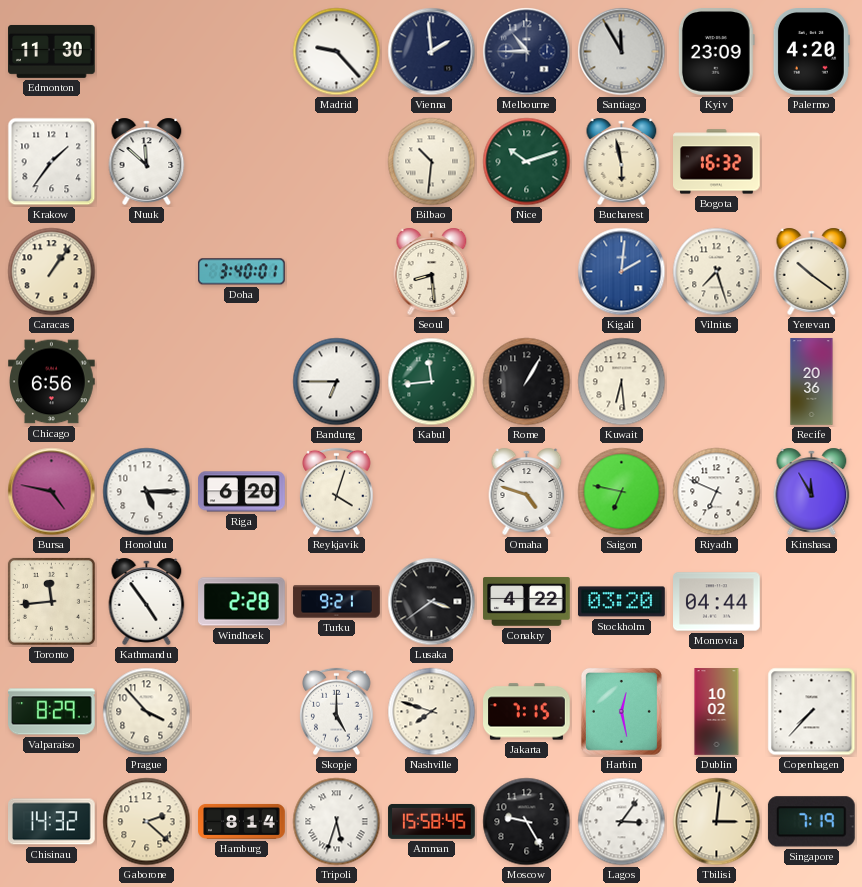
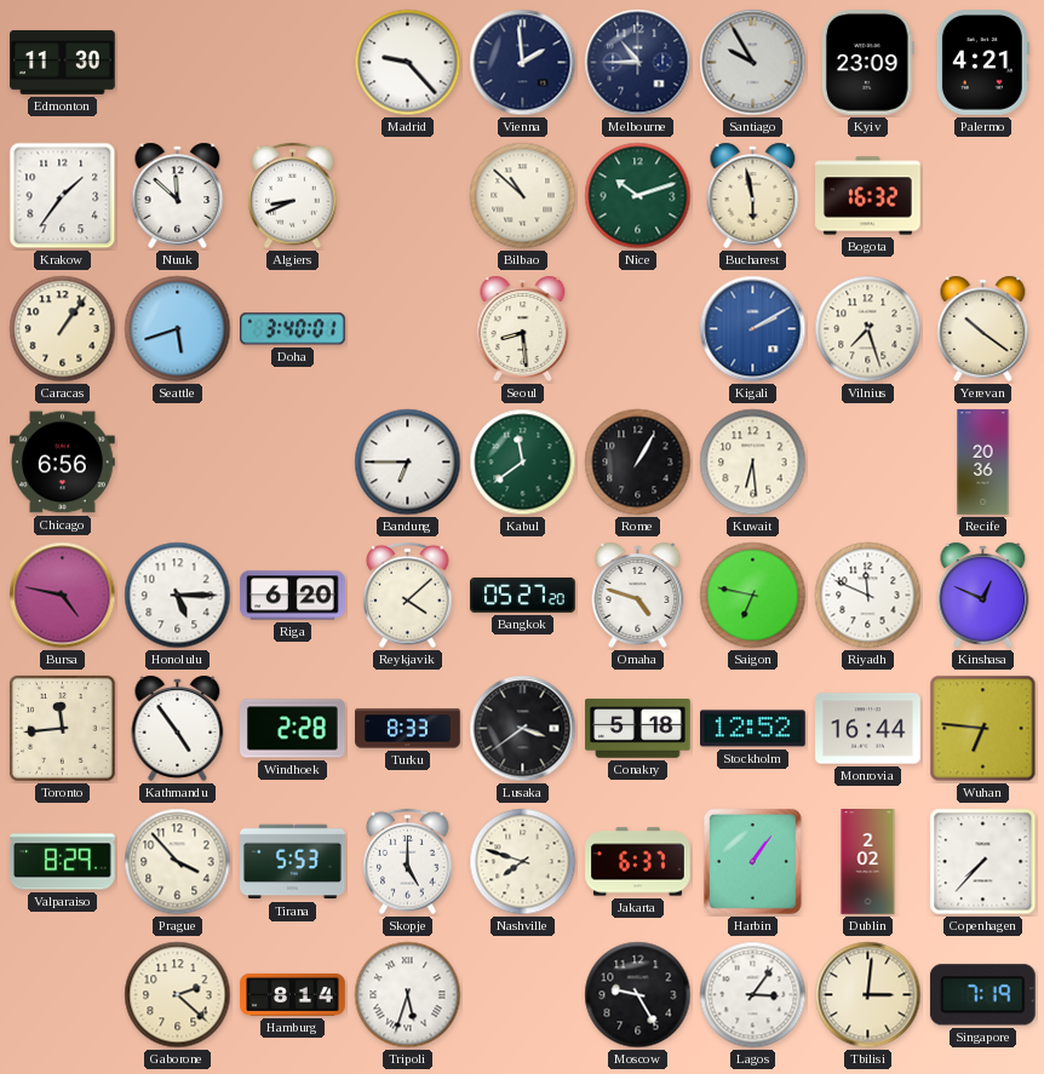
Santiago: 11:55 -> 9:55 (753, 63)
Palermo: 4:20 -> 4:21 (982, 63)
Algiers: none -> 8:41 (293, 196)
Bilbao: 10:31 -> 10:52 (523, 196)
Seattle: none -> 5:42 (178, 329)
Kigali: 2:01 -> 2:10 (753, 329)
Kabul: 11:44 -> 11:39 (523, 463)
Reykjavik: 4:03 -> 4:08 (408, 596)
Bangkok: none -> 05:27 (523, 595)
Riyadh: 6:49 -> 11:49 (868, 596)
Kinshasa: 11:55 -> 12:49 (983, 595)
Turku: 9:21 -> 8:33 (408, 729)
Conakry: 4:22 -> 5:18 (638, 729)
Stockholm: 03:20 -> 12:52 (753, 729)
Monrovia: 04:44 -> 16:44 (868, 729)
Wuhan: none -> 6:46 (983, 729)
Tirana: none -> 5:53 (293, 862)
Jakarta: 7:15 -> 6:37 (638, 862)
Harbin: 12:28 -> 1:06 (752, 861)
Dublin: 10:02 -> 2:02 (868, 862)
Chisinau: 14:32 -> none (52, 822)
Amman: 15:58 -> none (432, 821)
